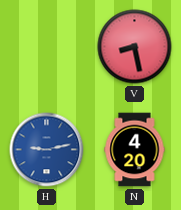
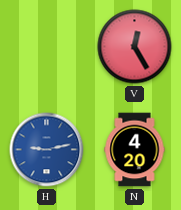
V: 8:28 -> 12:25 (135, 47)
